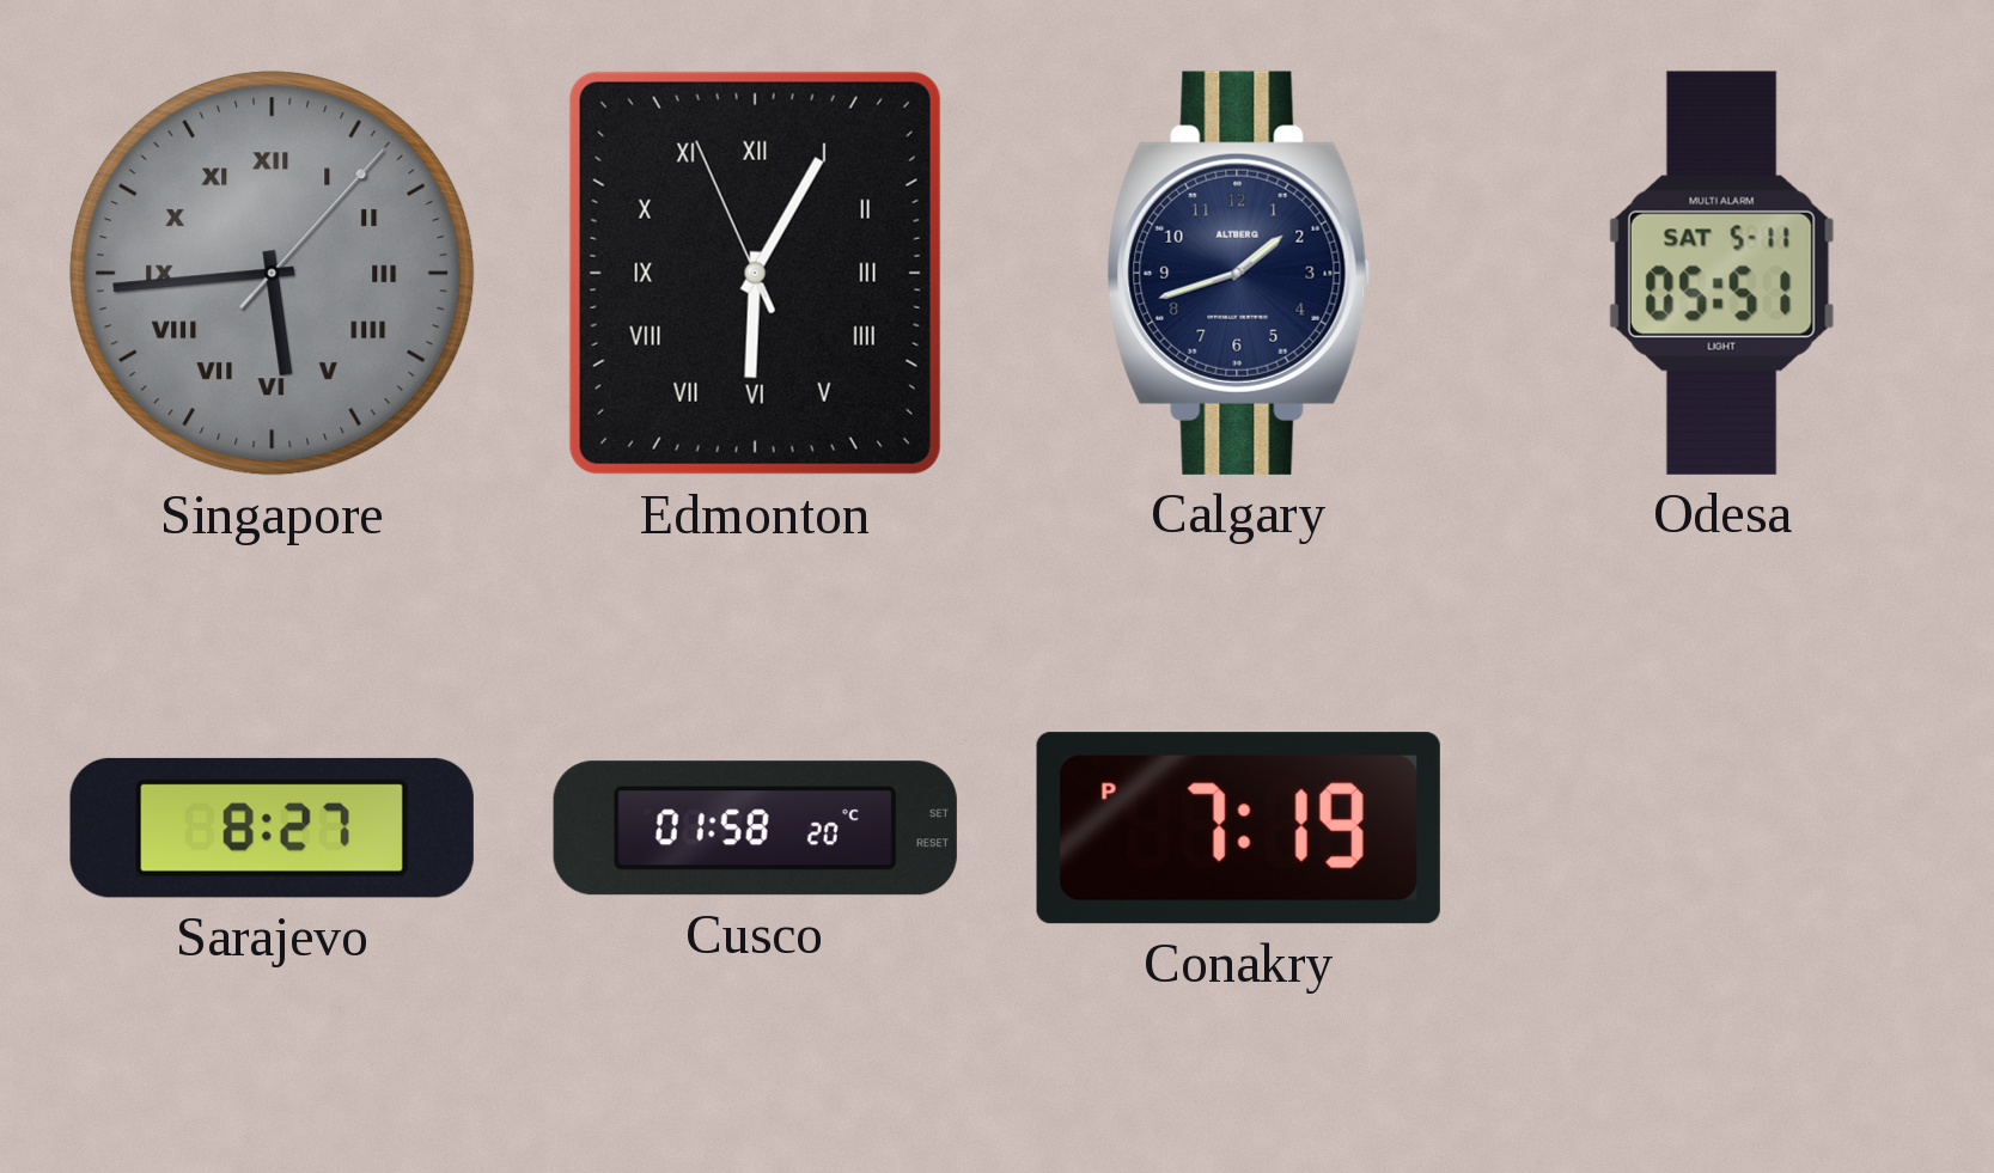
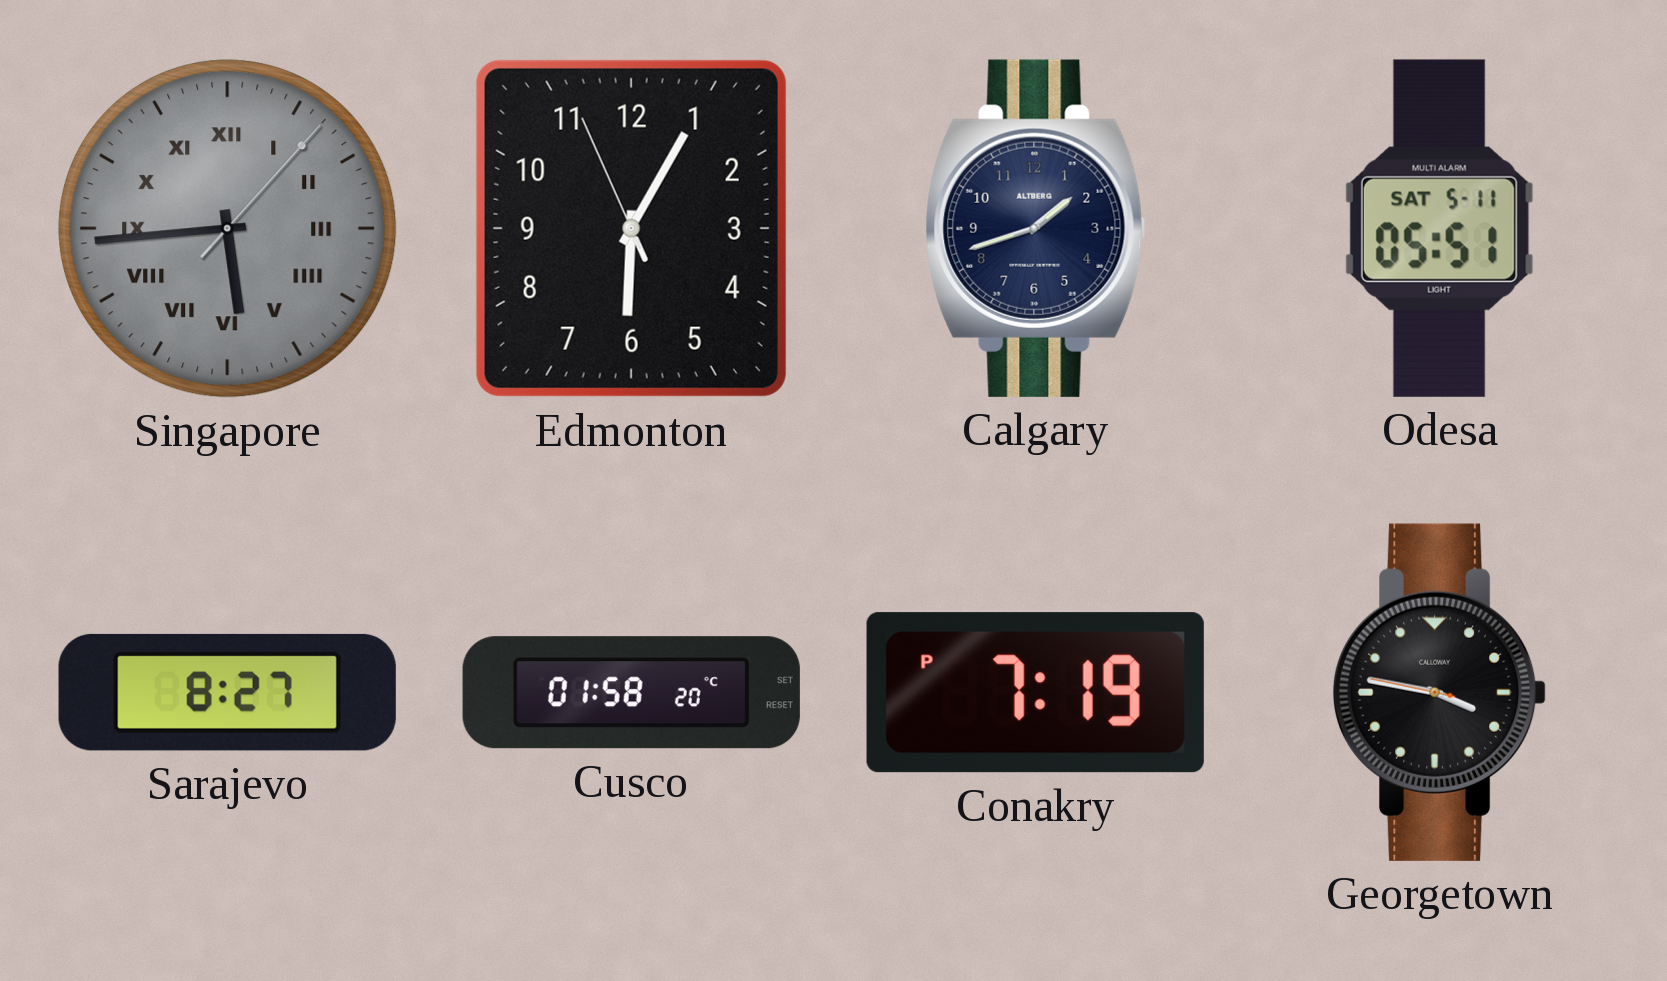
Edmonton numerals: Roman -> Arabic (631, 228)
Georgetown: none -> 3:46 (1440, 692)
